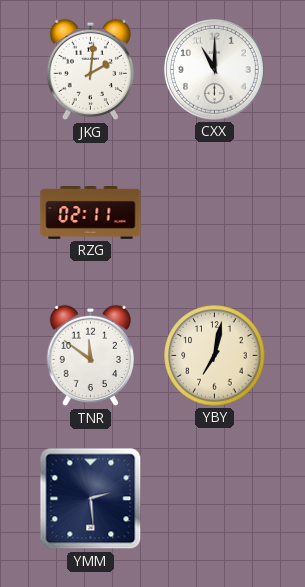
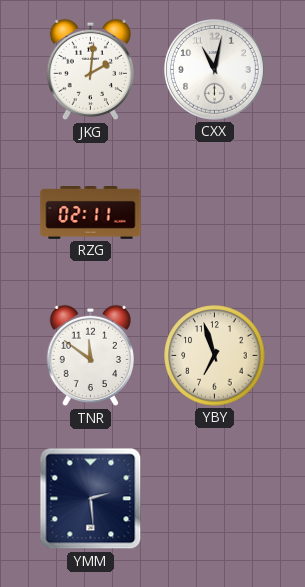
CXX: 11:00 -> 11:02 (215, 70)
YBY: 7:02 -> 6:57 (215, 356)
